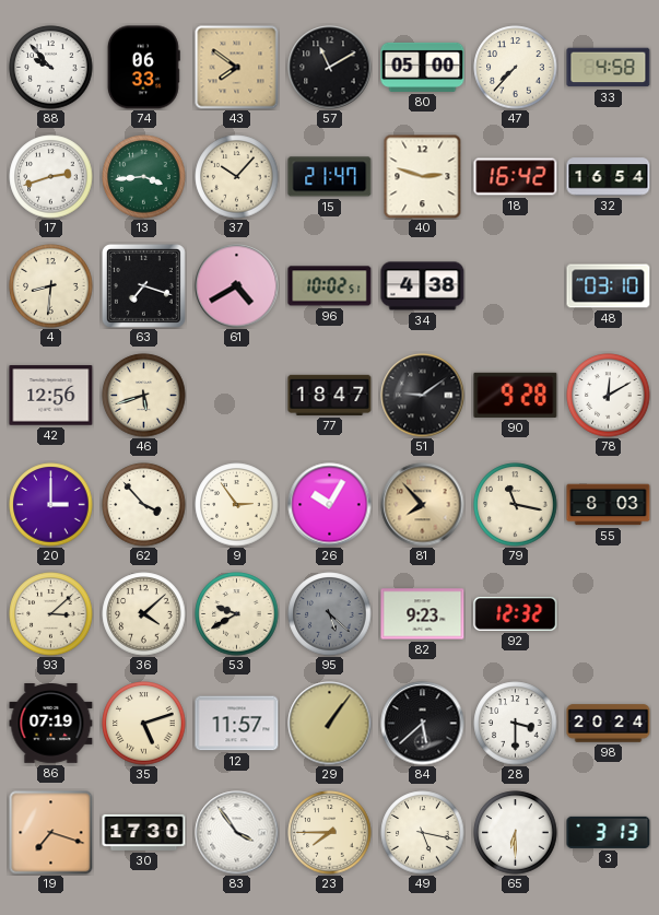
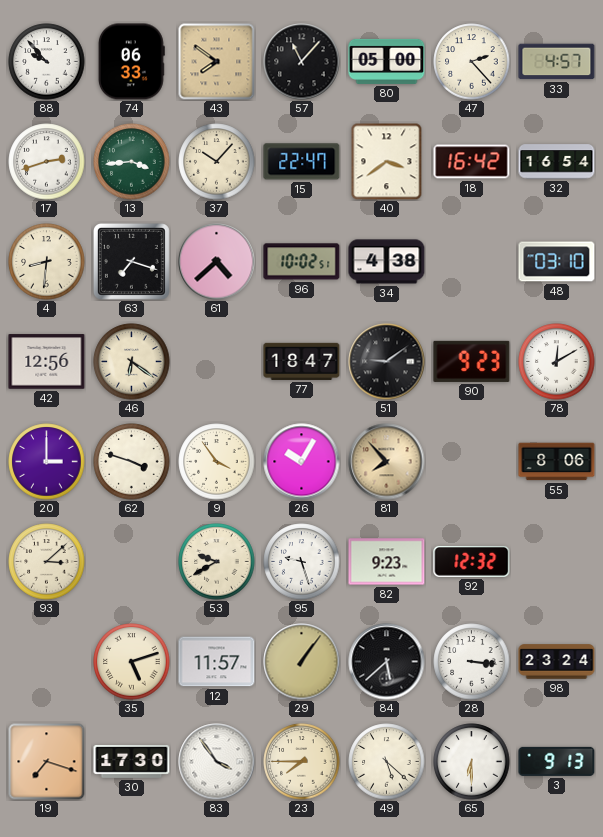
57: 11:10 -> 11:07 (302, 62)
47: 7:37 -> 2:23 (472, 62)
33: 4:58 -> 4:57 (557, 62)
15: 21:47 -> 22:47 (302, 162)
40: 2:48 -> 3:39 (387, 161)
61: 4:40 -> 4:38 (217, 262)
46: 5:42 -> 6:21 (132, 362)
90: 9:28 -> 9:23 (472, 361)
62: 3:53 -> 3:48 (132, 462)
9: 2:54 -> 3:54 (217, 462)
79: 11:17 -> none (516, 505)
55: 8:03 -> 8:06 (557, 462)
36: 4:08 -> none (144, 614)
95: 5:22 -> 9:27 (302, 562)
95 dial: grey -> white (302, 562)
86: 07:19 -> none (51, 724)
28: 3:30 -> 3:16 (472, 662)
98: 20:24 -> 23:24 (557, 662)
49: 5:17 -> 5:22 (387, 762)
3: 3:13 -> 9:13 (557, 761)
